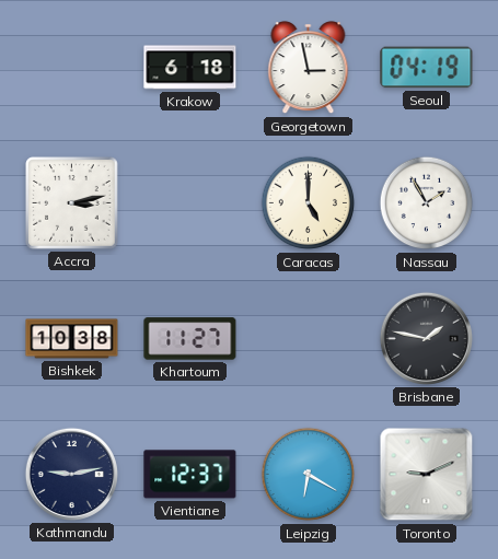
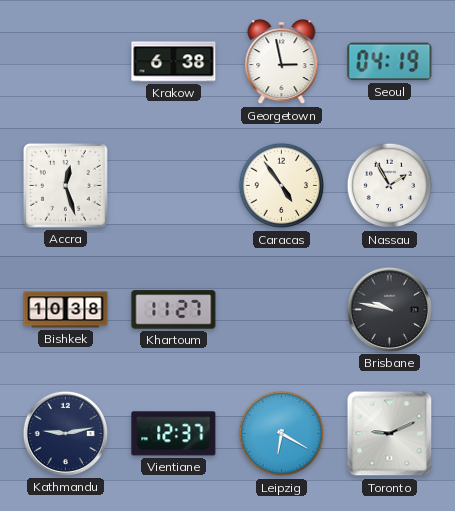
Krakow: 6:18 -> 6:38 (174, 62)
Accra: 3:13 -> 12:27 (66, 186)
Caracas: 5:00 -> 4:54 (282, 186)
Brisbane: 1:47 -> 9:47 (389, 309)
